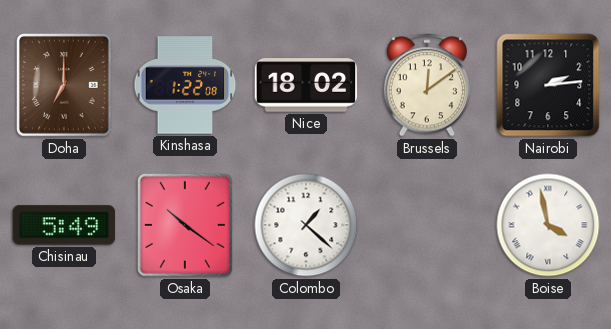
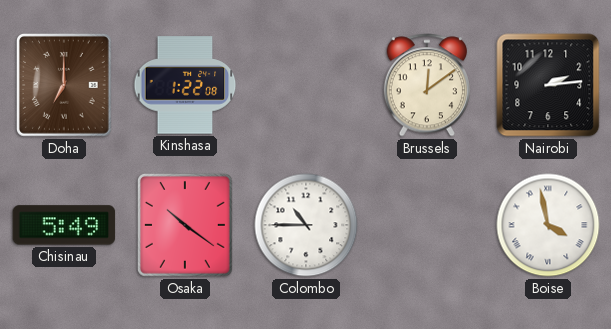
Nice: 18:02 -> none (306, 85)
Colombo: 1:22 -> 10:45 (306, 225)
